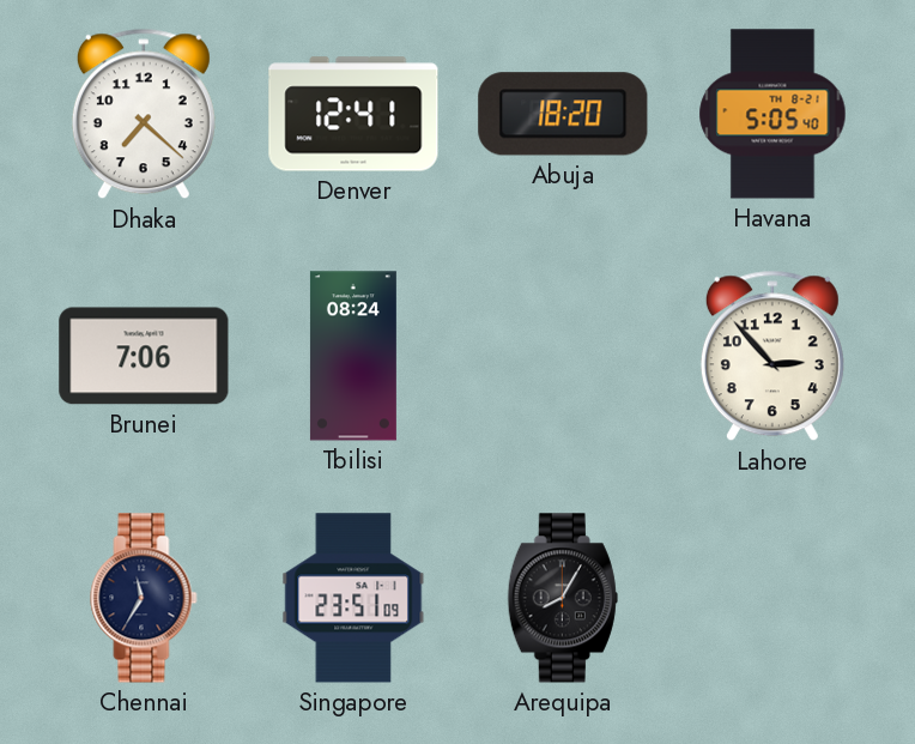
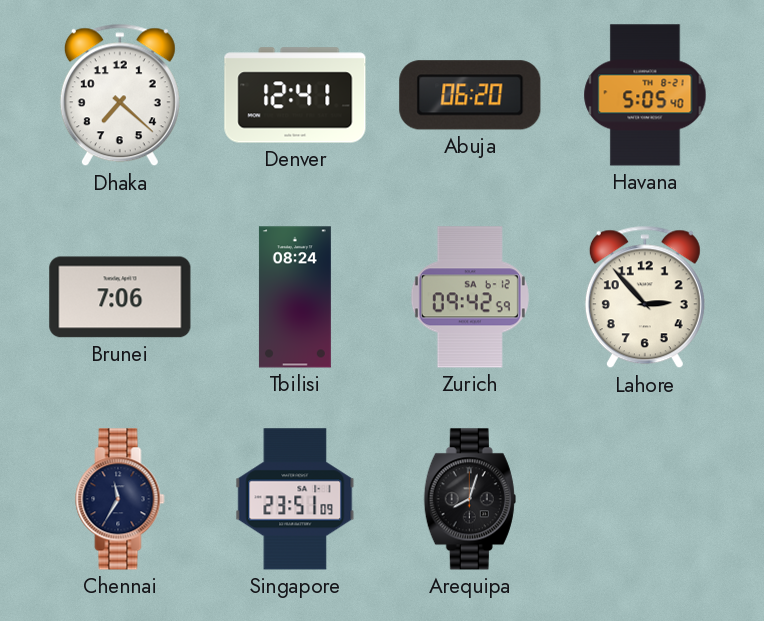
Abuja: 18:20 -> 06:20 (470, 95)
Zurich: none -> 09:42 (470, 297)
Arequipa: 8:05 -> 8:03 (470, 499)
